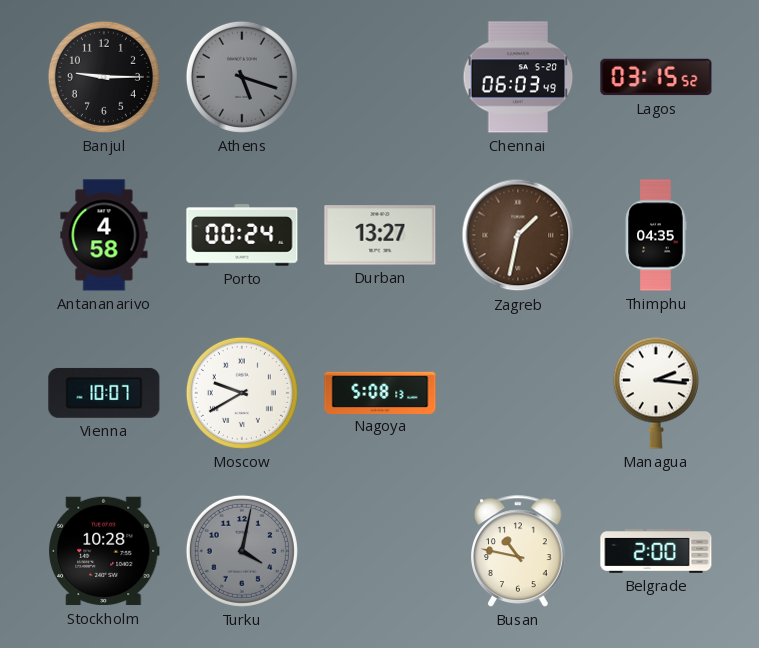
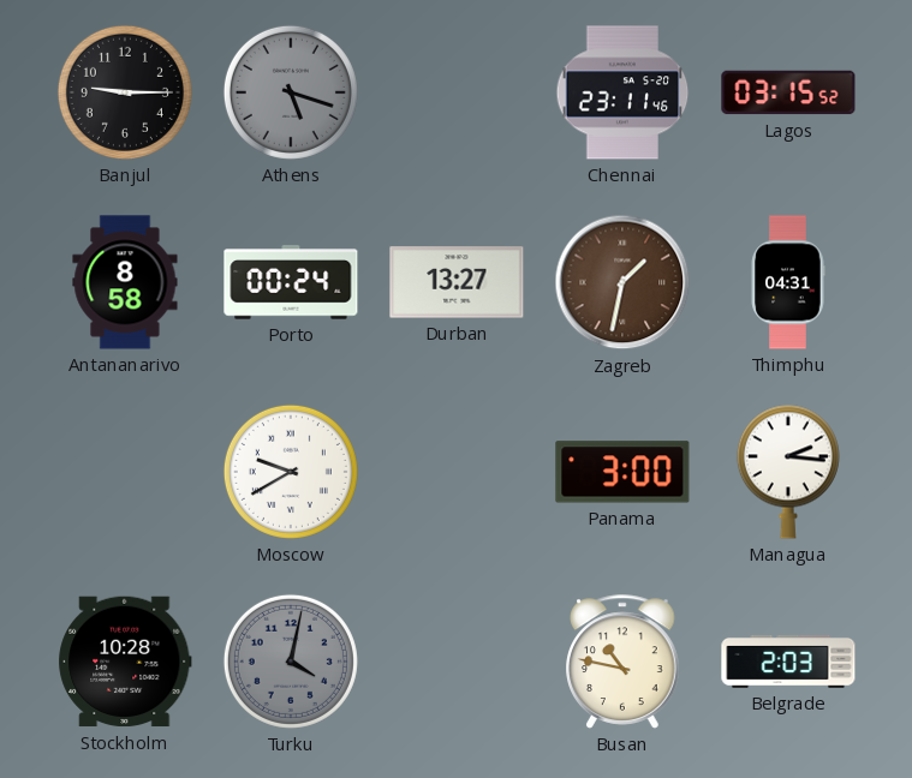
Chennai: 06:03 -> 23:11 (622, 92)
Antananarivo: 4:58 -> 8:58 (125, 282)
Thimphu: 04:35 -> 04:31 (788, 282)
Vienna: 10:07 -> none (104, 393)
Nagoya: 5:08 -> none (380, 392)
Panama: none -> 3:00 (622, 472)
Belgrade: 2:00 -> 2:03 (788, 662)
